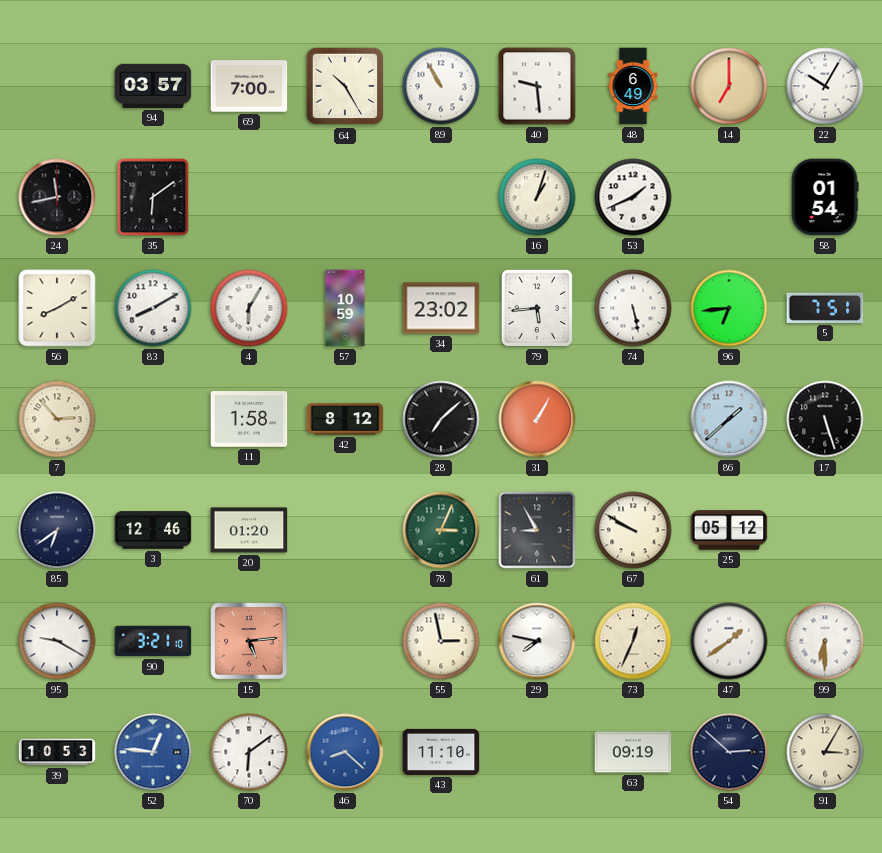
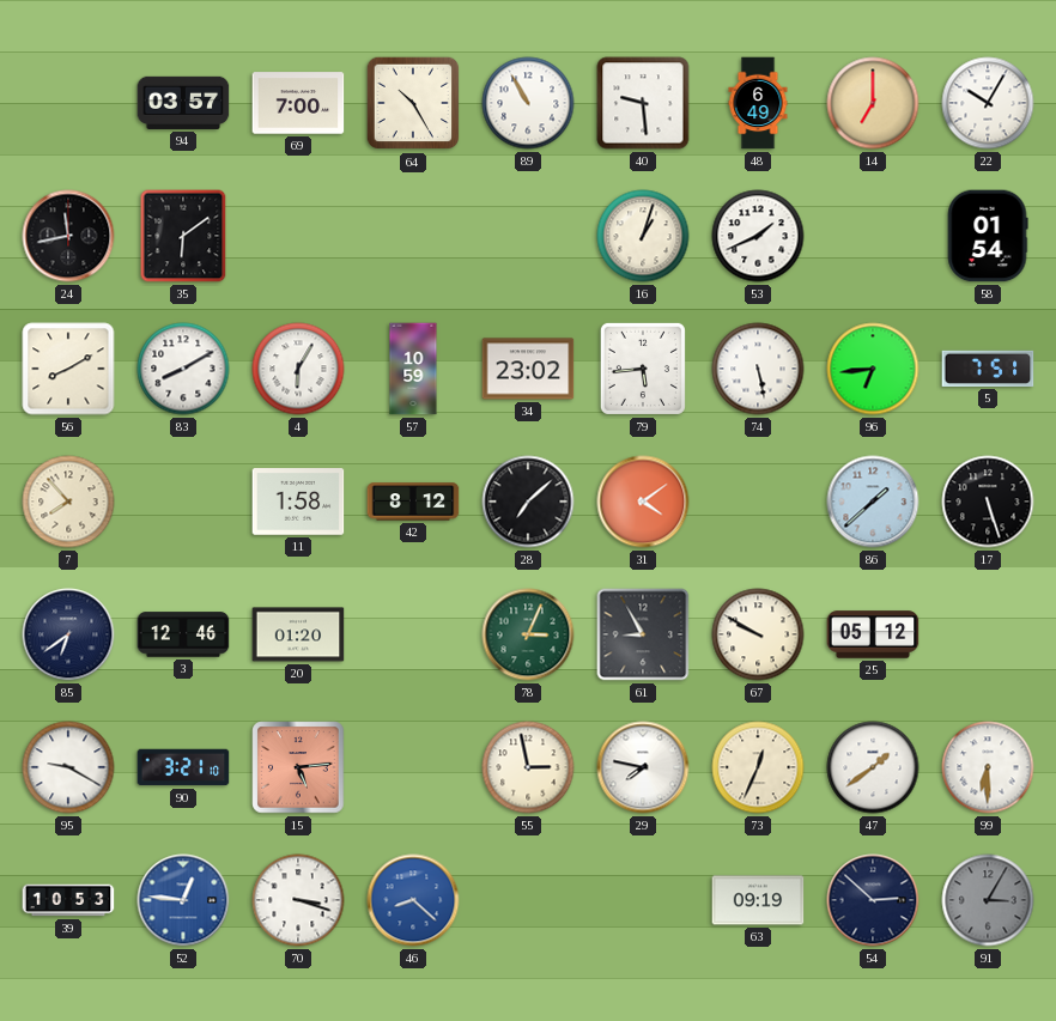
7: 2:53 -> 7:53 (68, 502)
31: 1:05 -> 4:09 (643, 502)
70: 6:09 -> 3:18 (298, 900)
43: 11:10 -> none (441, 752)
91 dial: cream -> grey (988, 900)
